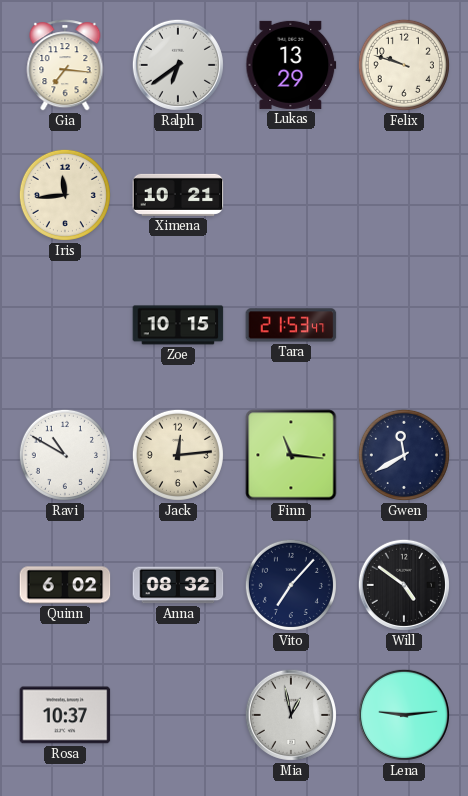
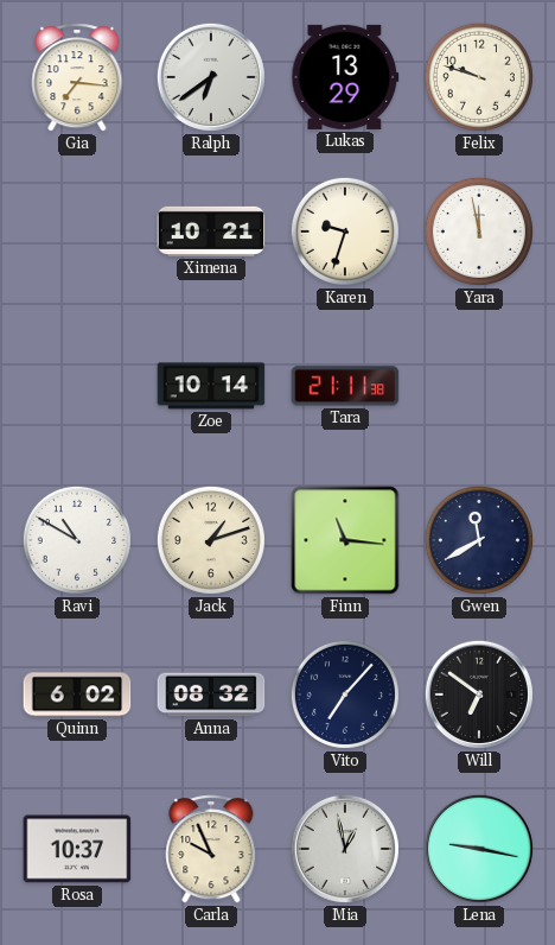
Iris: 11:44 -> none (65, 195)
Karen: none -> 9:33 (345, 232)
Yara: none -> 11:58 (479, 232)
Zoe: 10:15 -> 10:14 (211, 386)
Tara: 21:53 -> 21:11 (345, 386)
Jack: 12:14 -> 1:12 (211, 540)
Will: 4:51 -> 6:51 (479, 695)
Carla: none -> 9:56 (211, 849)
Lena: 9:14 -> 9:17 (479, 849)
